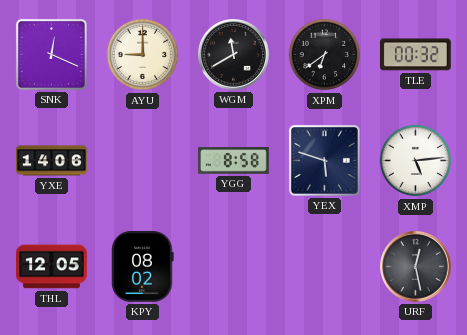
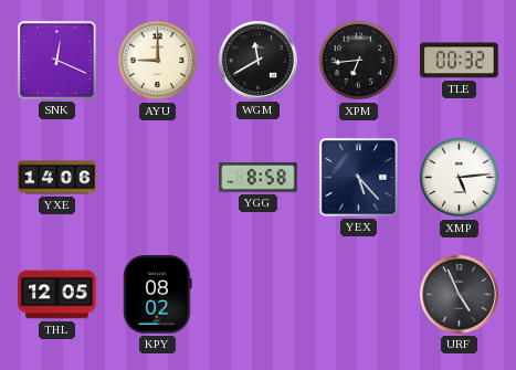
XPM: 6:39 -> 6:44 (359, 61)
YEX: 5:48 -> 5:23 (358, 177)
URF: 12:28 -> 4:56 (460, 295)
